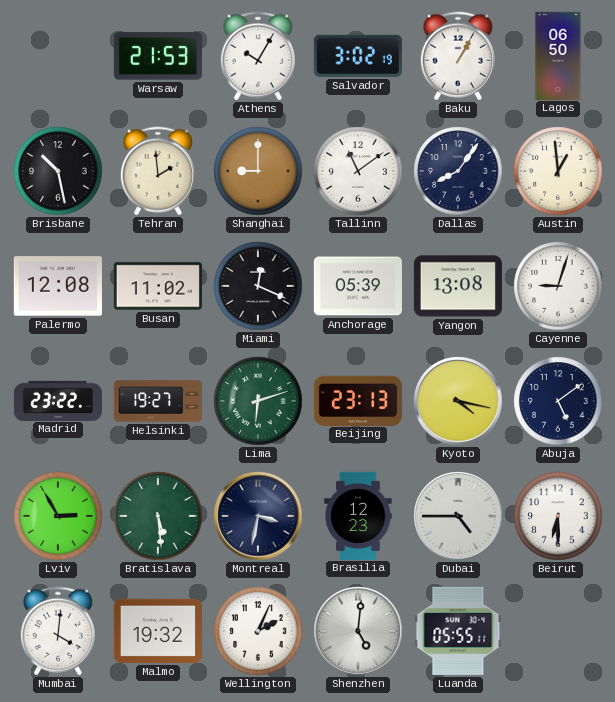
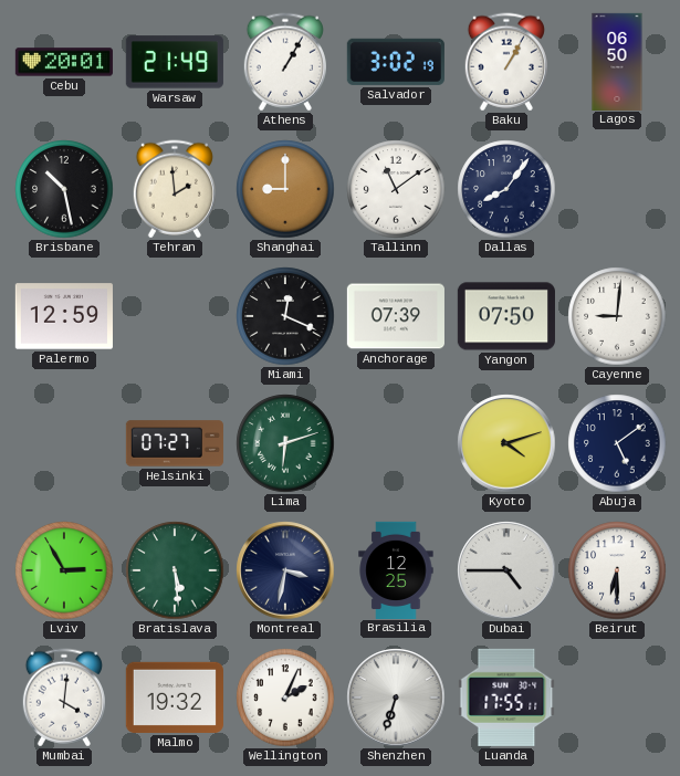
Cebu: none -> 20:01 (64, 62)
Warsaw: 21:53 -> 21:49 (175, 62)
Athens: 10:05 -> 1:05 (285, 62)
Austin: 12:59 -> none (558, 171)
Palermo: 12:08 -> 12:59 (64, 316)
Busan: 11:02 -> none (158, 286)
Anchorage: 05:39 -> 07:39 (396, 316)
Yangon: 13:08 -> 07:50 (506, 316)
Cayenne: 9:03 -> 9:01 (617, 316)
Madrid: 23:22 -> none (58, 400)
Helsinki: 19:27 -> 07:27 (175, 443)
Beijing: 23:13 -> none (358, 400)
Kyoto: 4:17 -> 4:12 (506, 443)
Brasilia: 12:23 -> 12:25 (396, 569)
Shenzhen: 5:01 -> 6:33 (396, 698)
Luanda: 05:55 -> 17:55 (506, 698)
